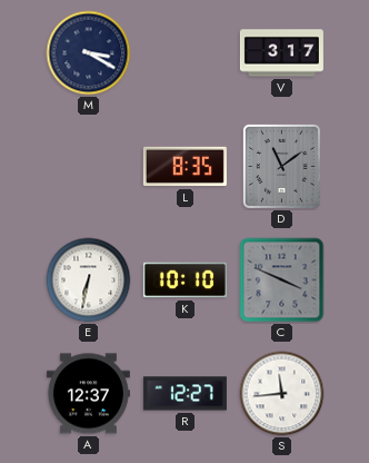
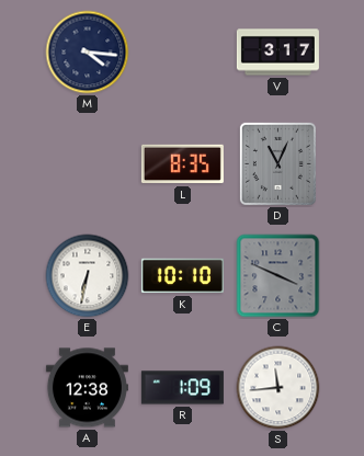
M: 3:20 -> 4:16 (88, 53)
D: 11:09 -> 11:04 (277, 163)
A: 12:37 -> 12:38 (87, 388)
R: 12:27 -> 1:09 (182, 388)
